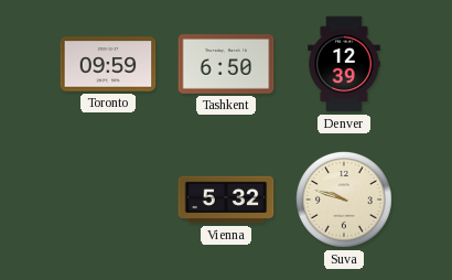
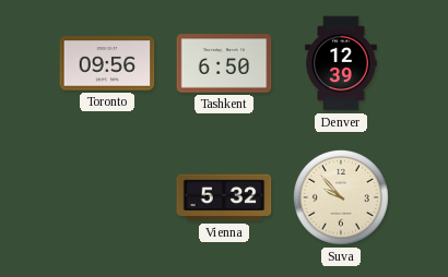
Toronto: 09:59 -> 09:56 (107, 63)
Suva: 9:48 -> 9:53 (341, 197)
